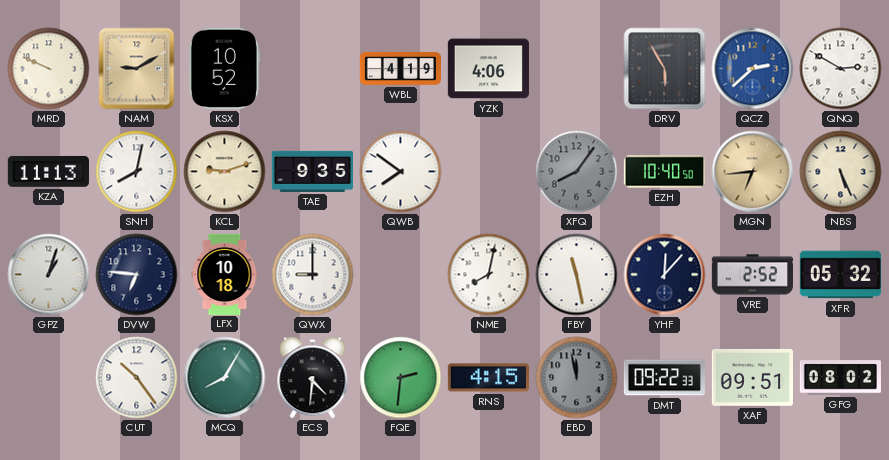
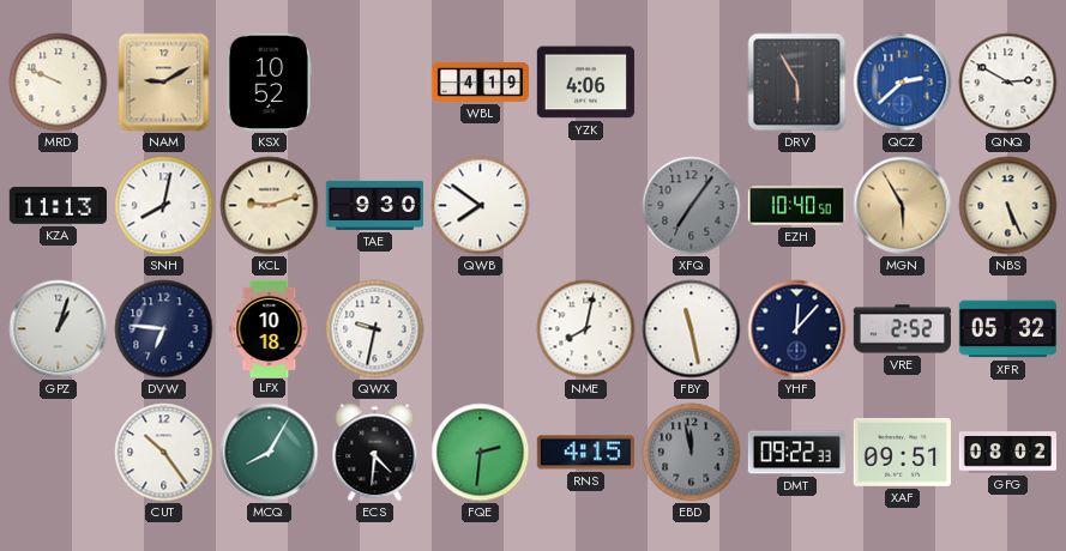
TAE: 9:35 -> 9:30 (374, 205)
XFQ: 8:06 -> 7:06 (692, 206)
MGN: 6:44 -> 5:55 (903, 206)
QWX: 9:00 -> 9:32 (375, 329)
